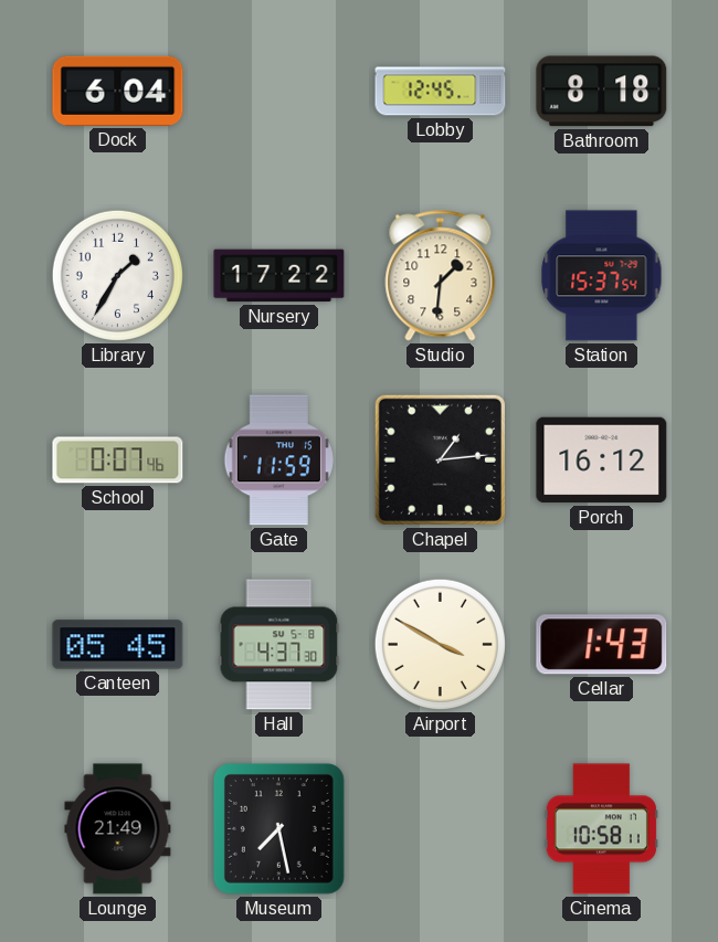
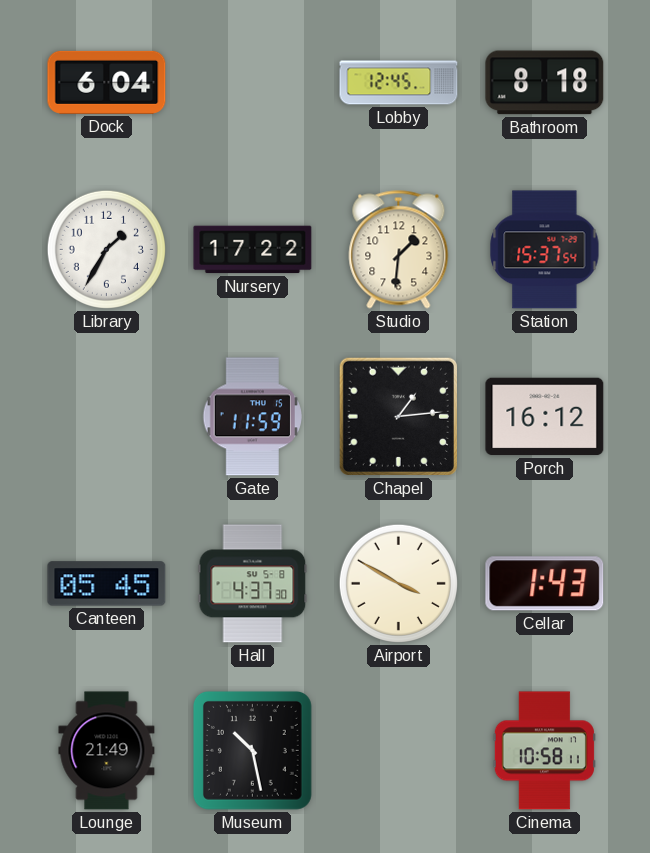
School: 0:07 -> none (118, 461)
Museum: 7:28 -> 10:28 (252, 750)
